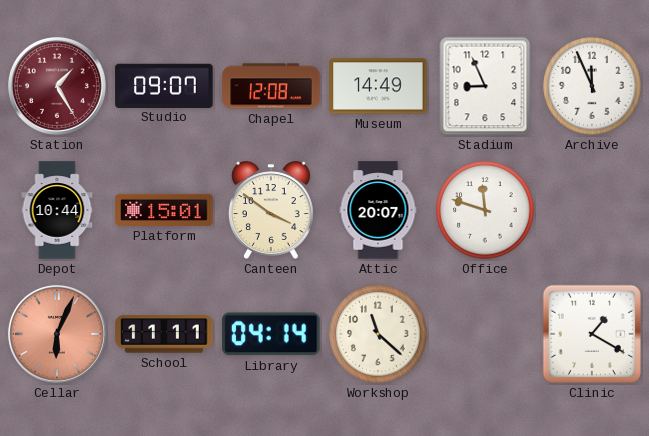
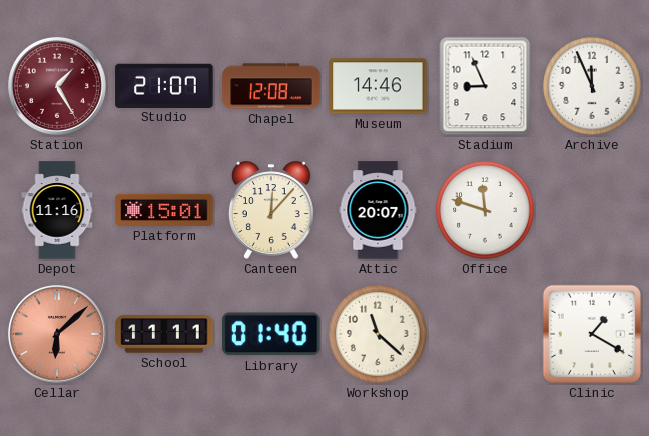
Studio: 09:07 -> 21:07 (164, 85)
Museum: 14:49 -> 14:46 (378, 86)
Depot: 10:44 -> 11:16 (57, 210)
Canteen: 3:51 -> 12:07 (271, 210)
Cellar: 6:04 -> 6:08 (57, 334)
Library: 04:14 -> 01:40 (271, 334)
